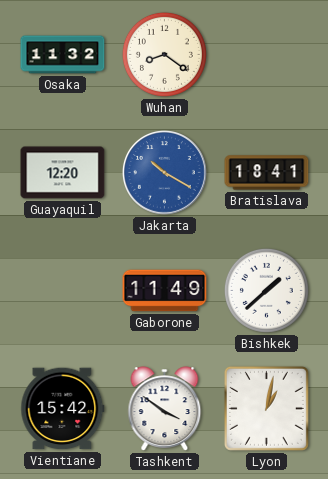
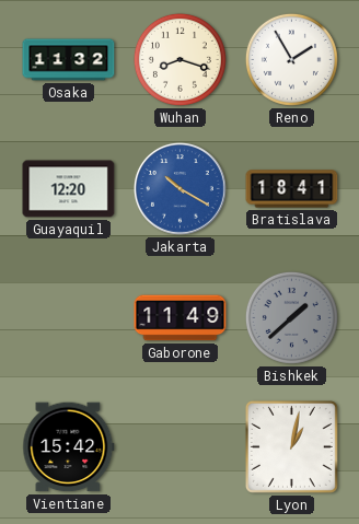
Wuhan: 8:21 -> 8:18 (179, 59)
Reno: none -> 1:55 (291, 59)
Bishkek dial: white -> grey (291, 317)
Tashkent: 3:51 -> none (165, 409)
